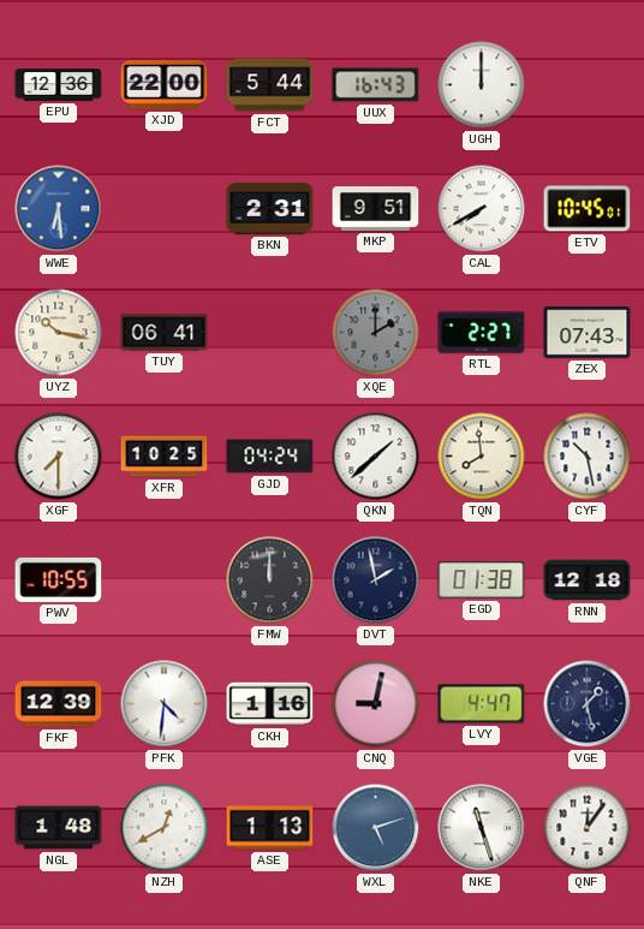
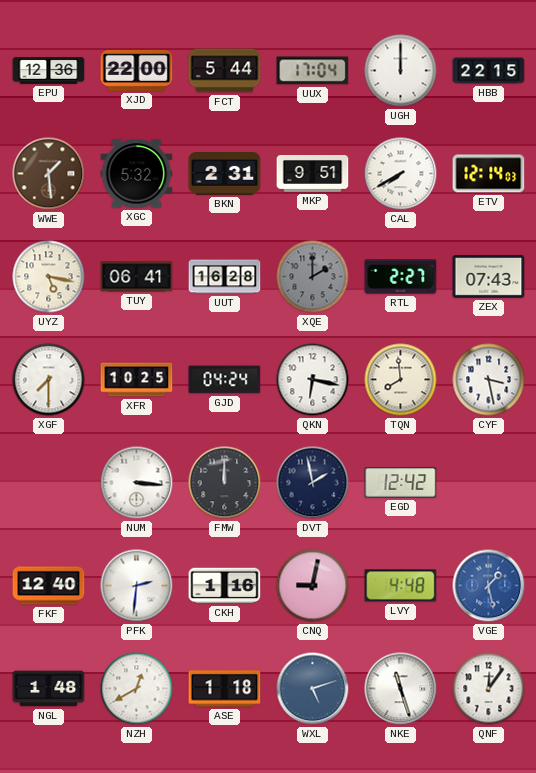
UUX: 16:43 -> 17:04 (313, 71)
HBB: none -> 22:15 (489, 71)
WWE: 6:29 -> 1:29 (49, 174)
WWE dial: blue -> brown (49, 174)
XGC: none -> 5:32 (137, 174)
ETV: 10:45 -> 12:14 (489, 174)
UYZ: 10:17 -> 5:17 (49, 277)
UUT: none -> 16:28 (225, 277)
QKN: 1:38 -> 6:17 (313, 380)
CYF: 10:28 -> 3:28 (489, 380)
PWV: 10:55 -> none (59, 579)
NUM: none -> 3:16 (137, 483)
EGD: 01:38 -> 12:42 (401, 483)
RNN: 12:18 -> none (588, 580)
FKF: 12:39 -> 12:40 (49, 586)
PFK: 4:31 -> 2:31 (137, 586)
LVY: 4:47 -> 4:48 (401, 586)
VGE dial: navy -> blue (489, 586)
ASE: 1:13 -> 1:18 (225, 689)
